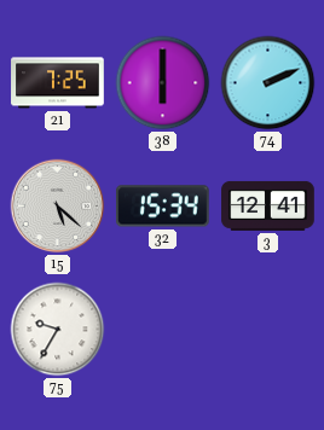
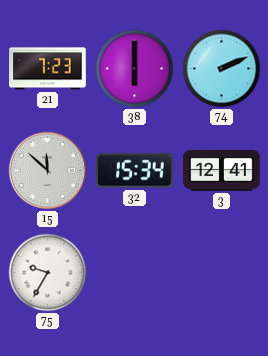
21: 7:25 -> 7:23 (48, 69)
15: 5:22 -> 11:52 (48, 171)
